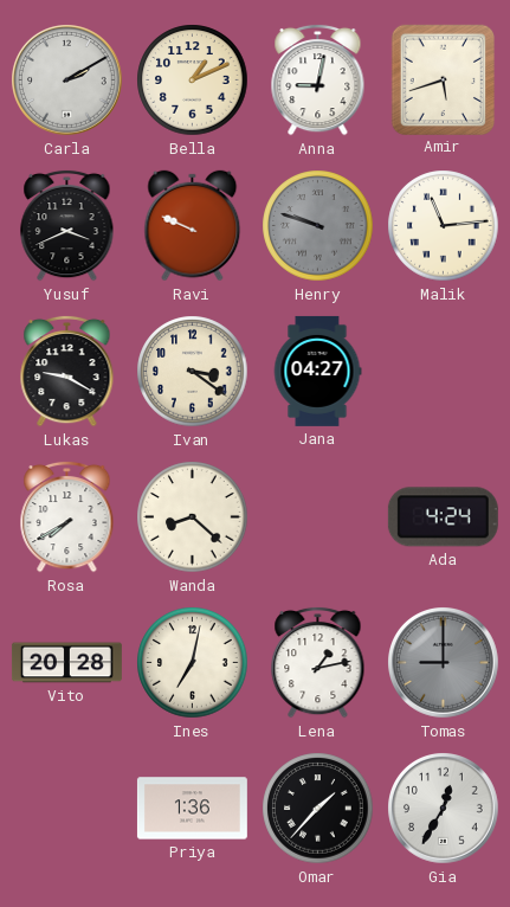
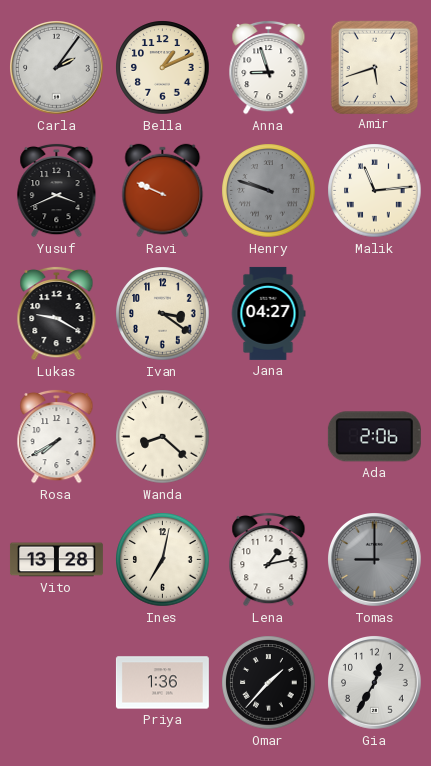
Carla: 2:10 -> 2:06 (57, 68)
Anna: 9:02 -> 8:57 (269, 67)
Ada: 4:24 -> 2:06 (374, 437)
Vito: 20:28 -> 13:28 (56, 560)
